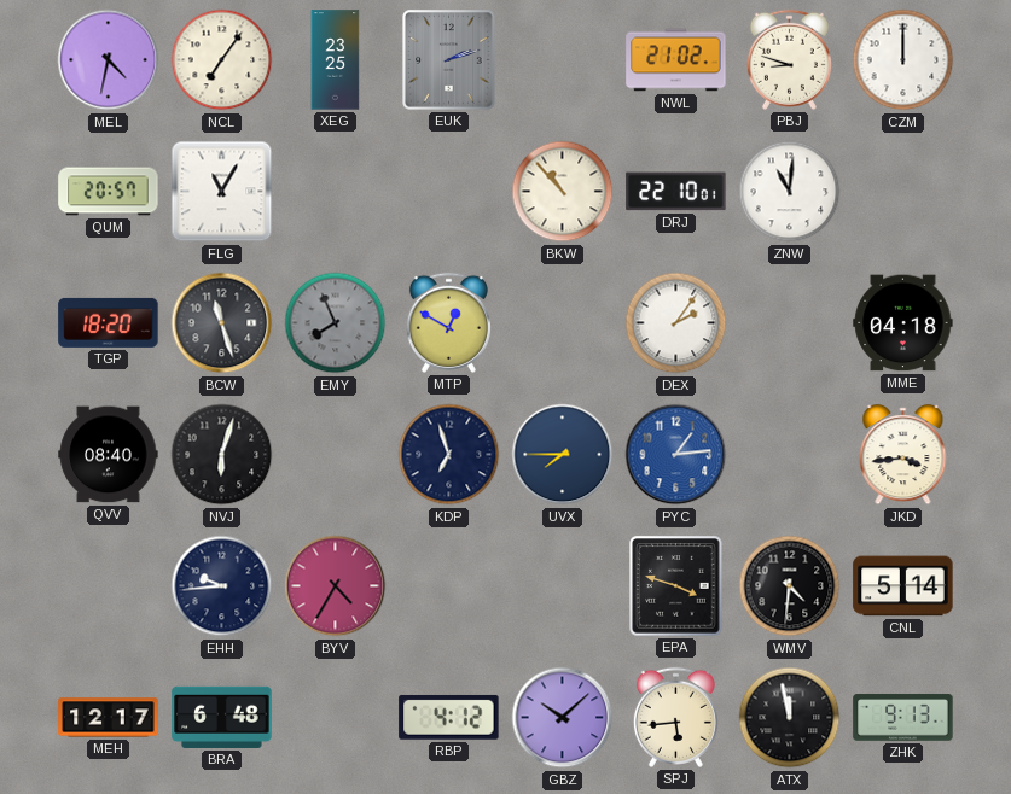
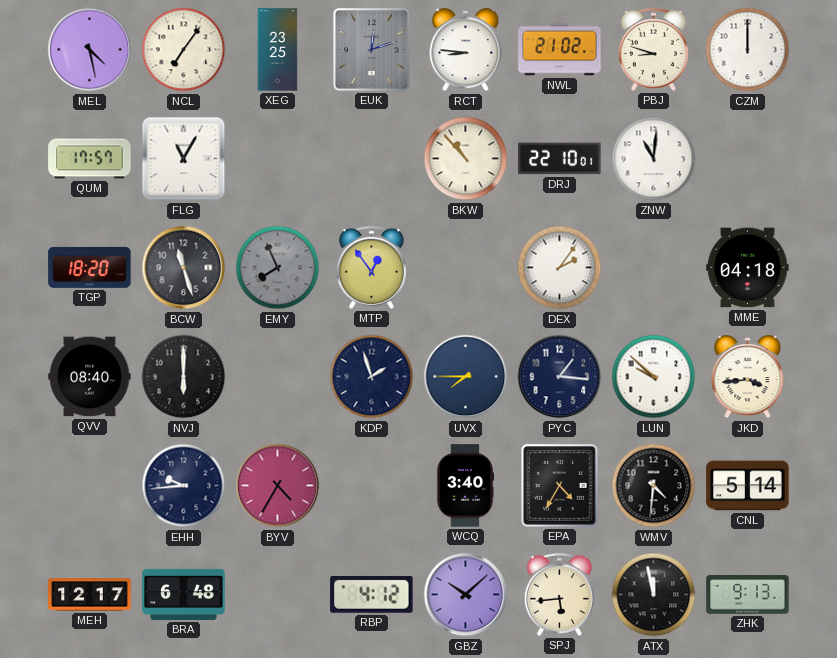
MEL: 4:32 -> 4:28 (90, 50)
EUK: 2:12 -> 12:12 (372, 50)
RCT: none -> 8:46 (466, 50)
QUM: 20:57 -> 17:57 (90, 159)
MTP: 12:50 -> 12:54 (371, 267)
NVJ: 6:03 -> 6:00 (184, 377)
KDP: 6:57 -> 1:57 (372, 377)
PYC: 1:14 -> 1:16 (560, 377)
PYC dial: blue -> navy (560, 377)
LUN: none -> 9:52 (654, 377)
WCQ: none -> 3:40 (465, 486)
EPA: 3:48 -> 4:35 (560, 486)
